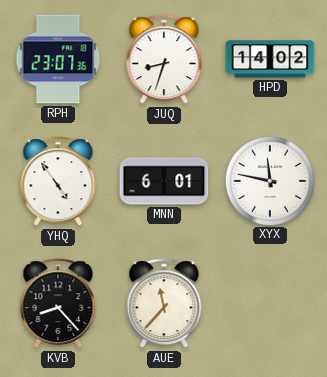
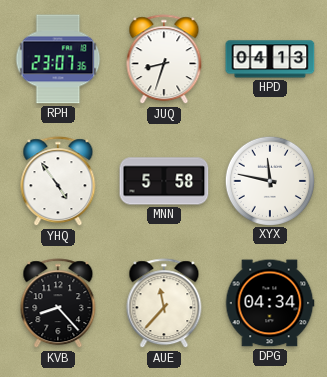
HPD: 14:02 -> 04:13 (270, 59)
MNN: 6:01 -> 5:58 (164, 181)
DPG: none -> 04:34 (270, 303)
